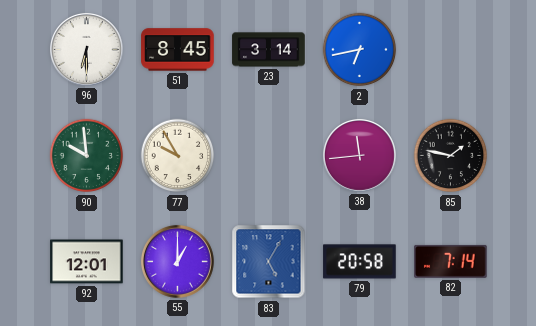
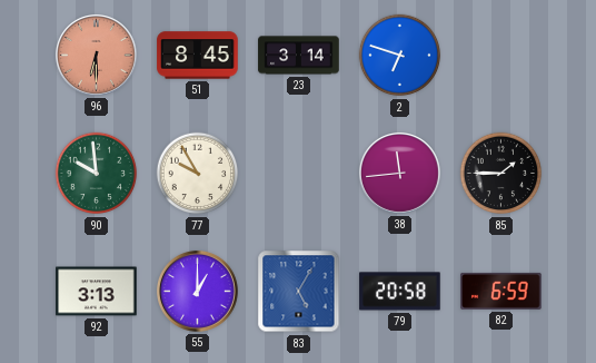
96 dial: white -> salmon (97, 56)
2: 6:43 -> 6:48 (400, 56)
85: 1:47 -> 1:45 (501, 174)
92: 12:01 -> 3:13 (97, 292)
82: 7:14 -> 6:59 (501, 291)
